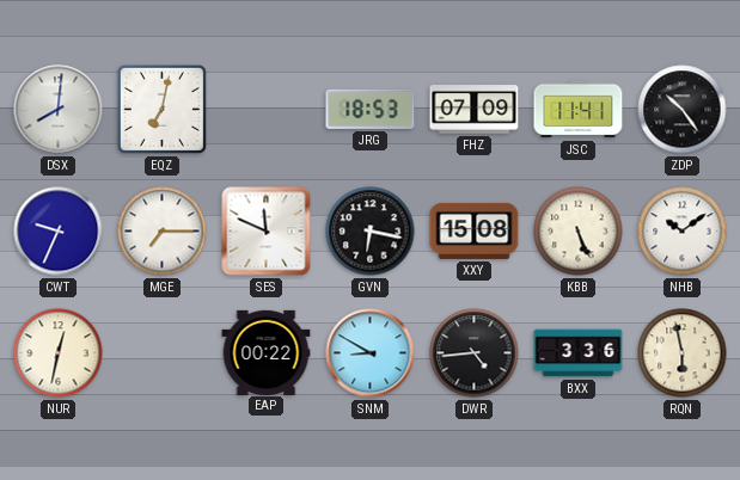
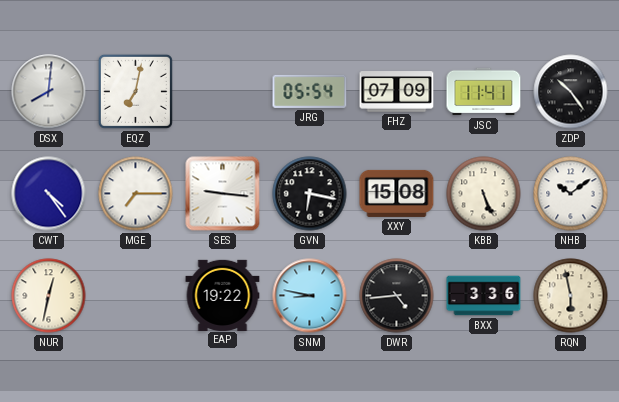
JRG: 18:53 -> 05:54 (310, 91)
CWT: 9:34 -> 4:24 (49, 194)
SES: 11:49 -> 9:16 (223, 194)
EAP: 00:22 -> 19:22 (223, 295)
SNM: 8:50 -> 8:47 (310, 296)
